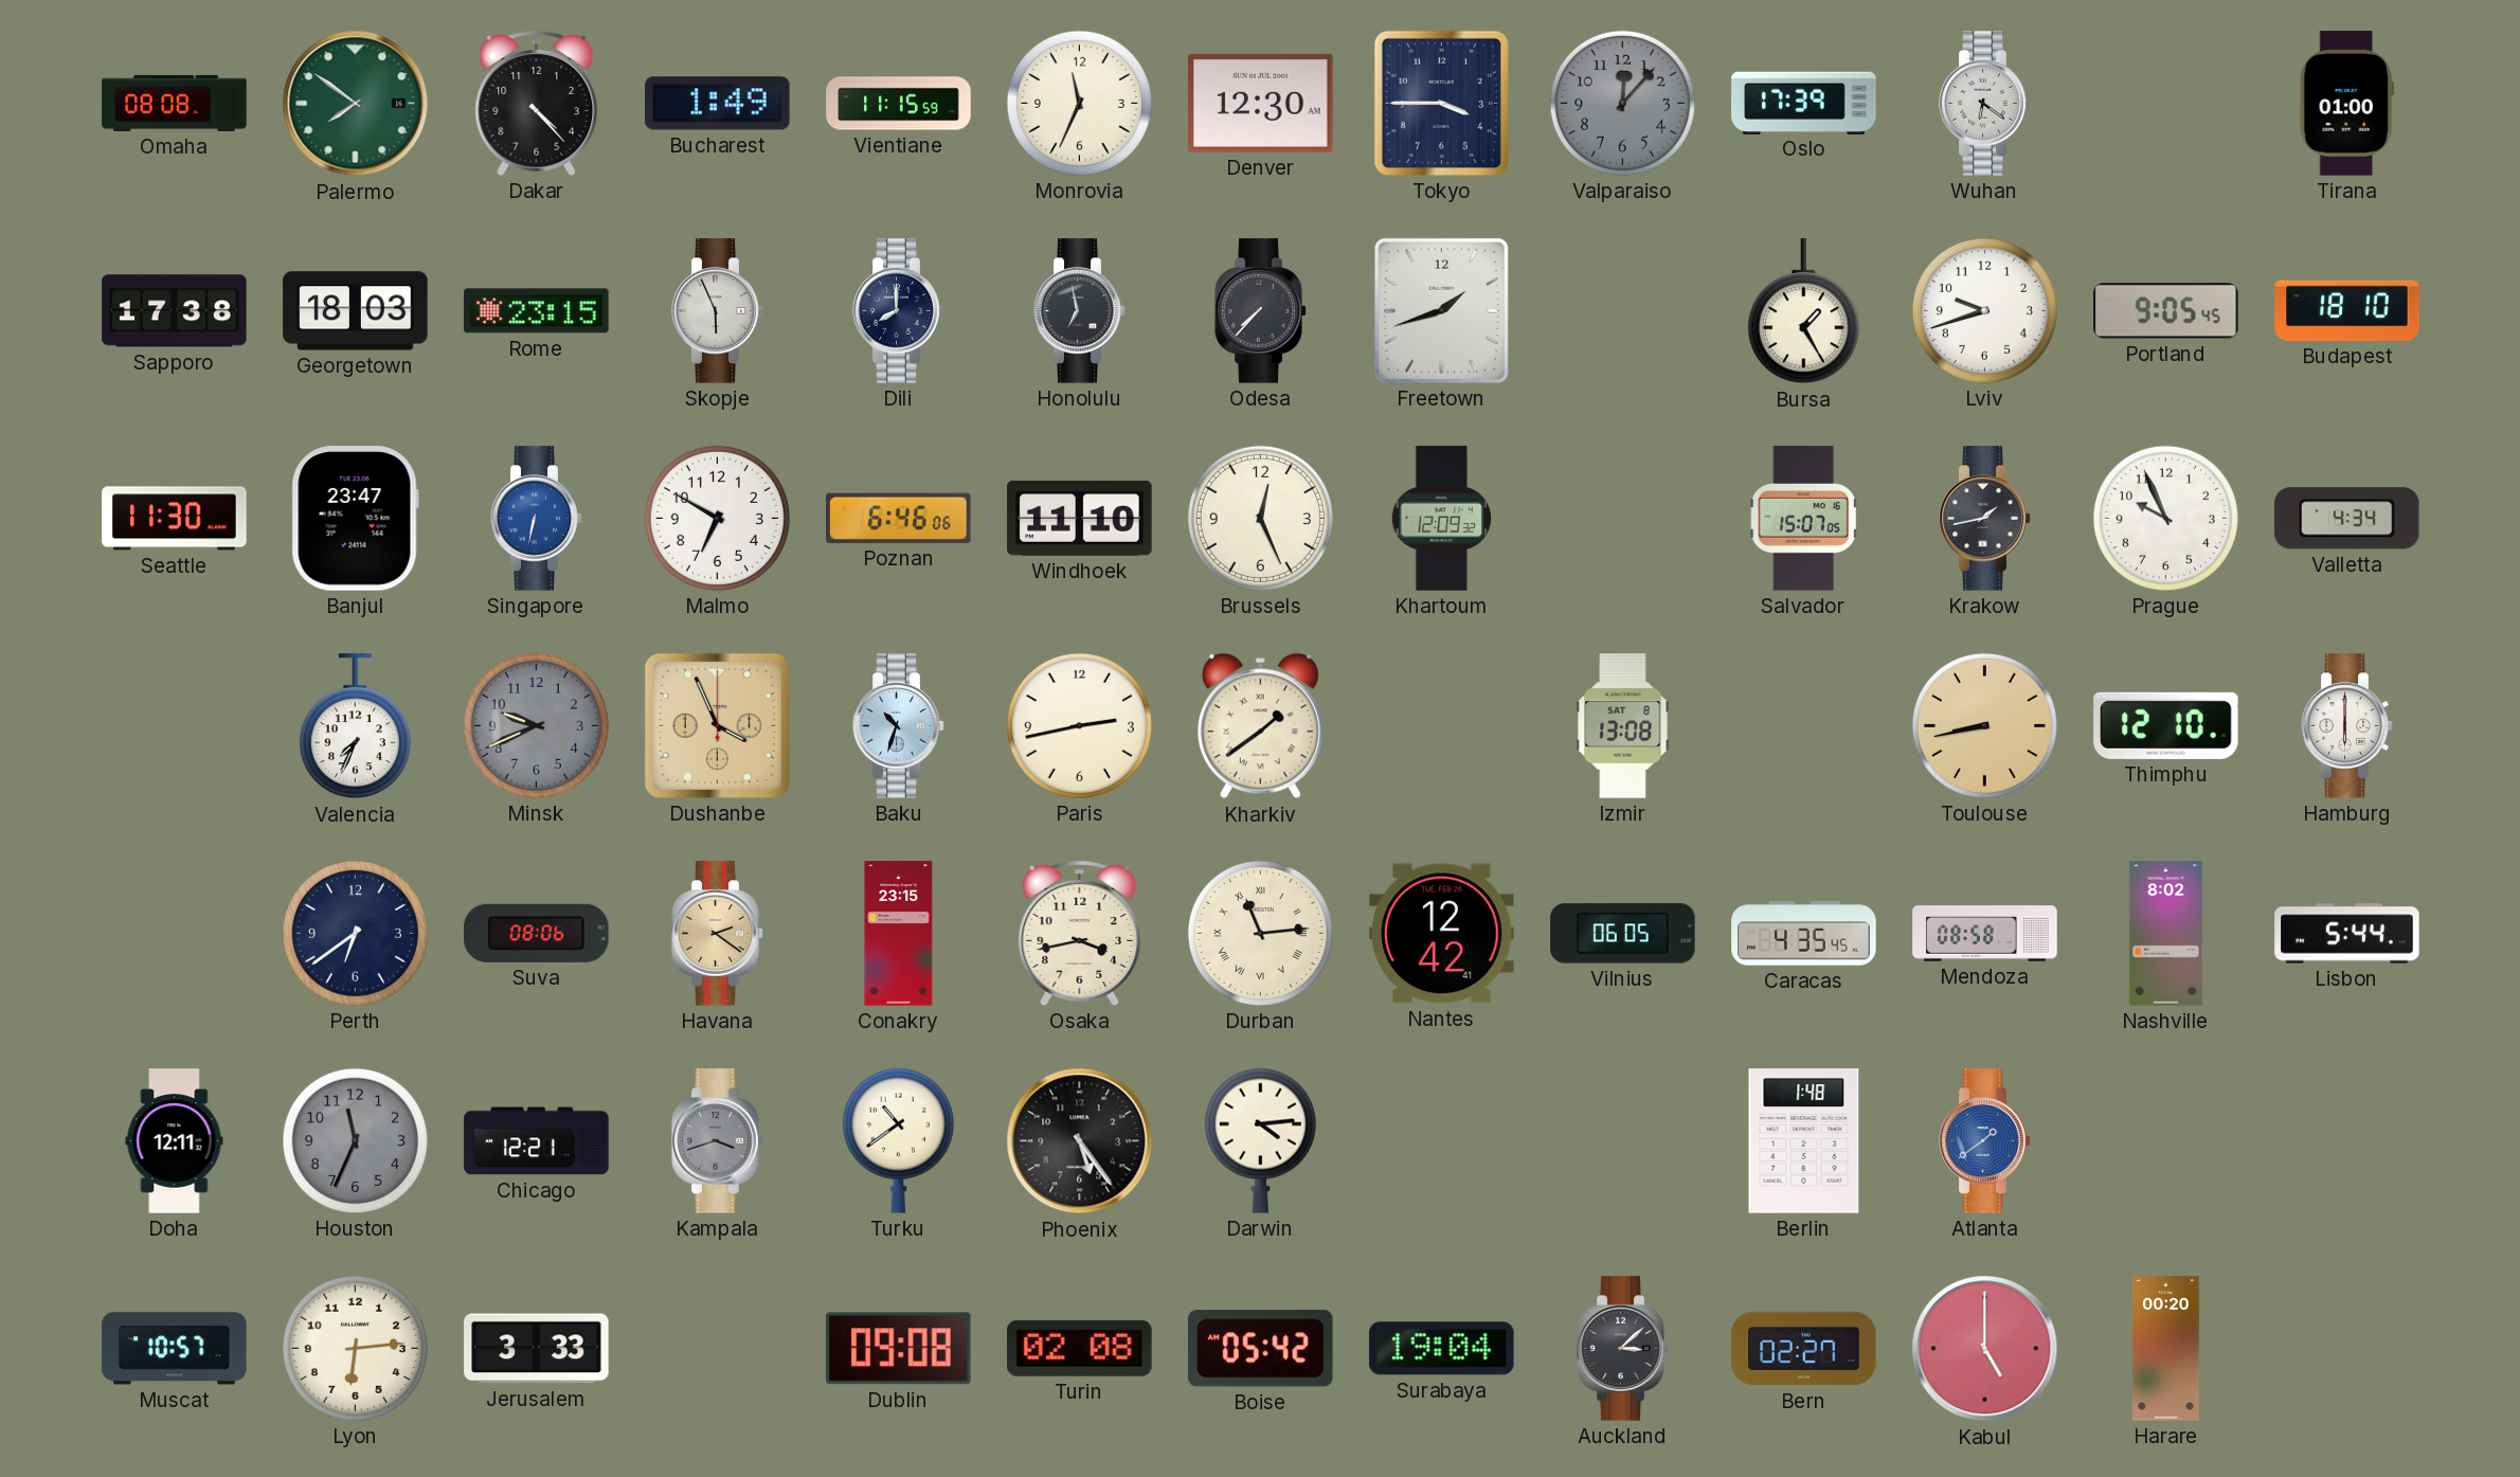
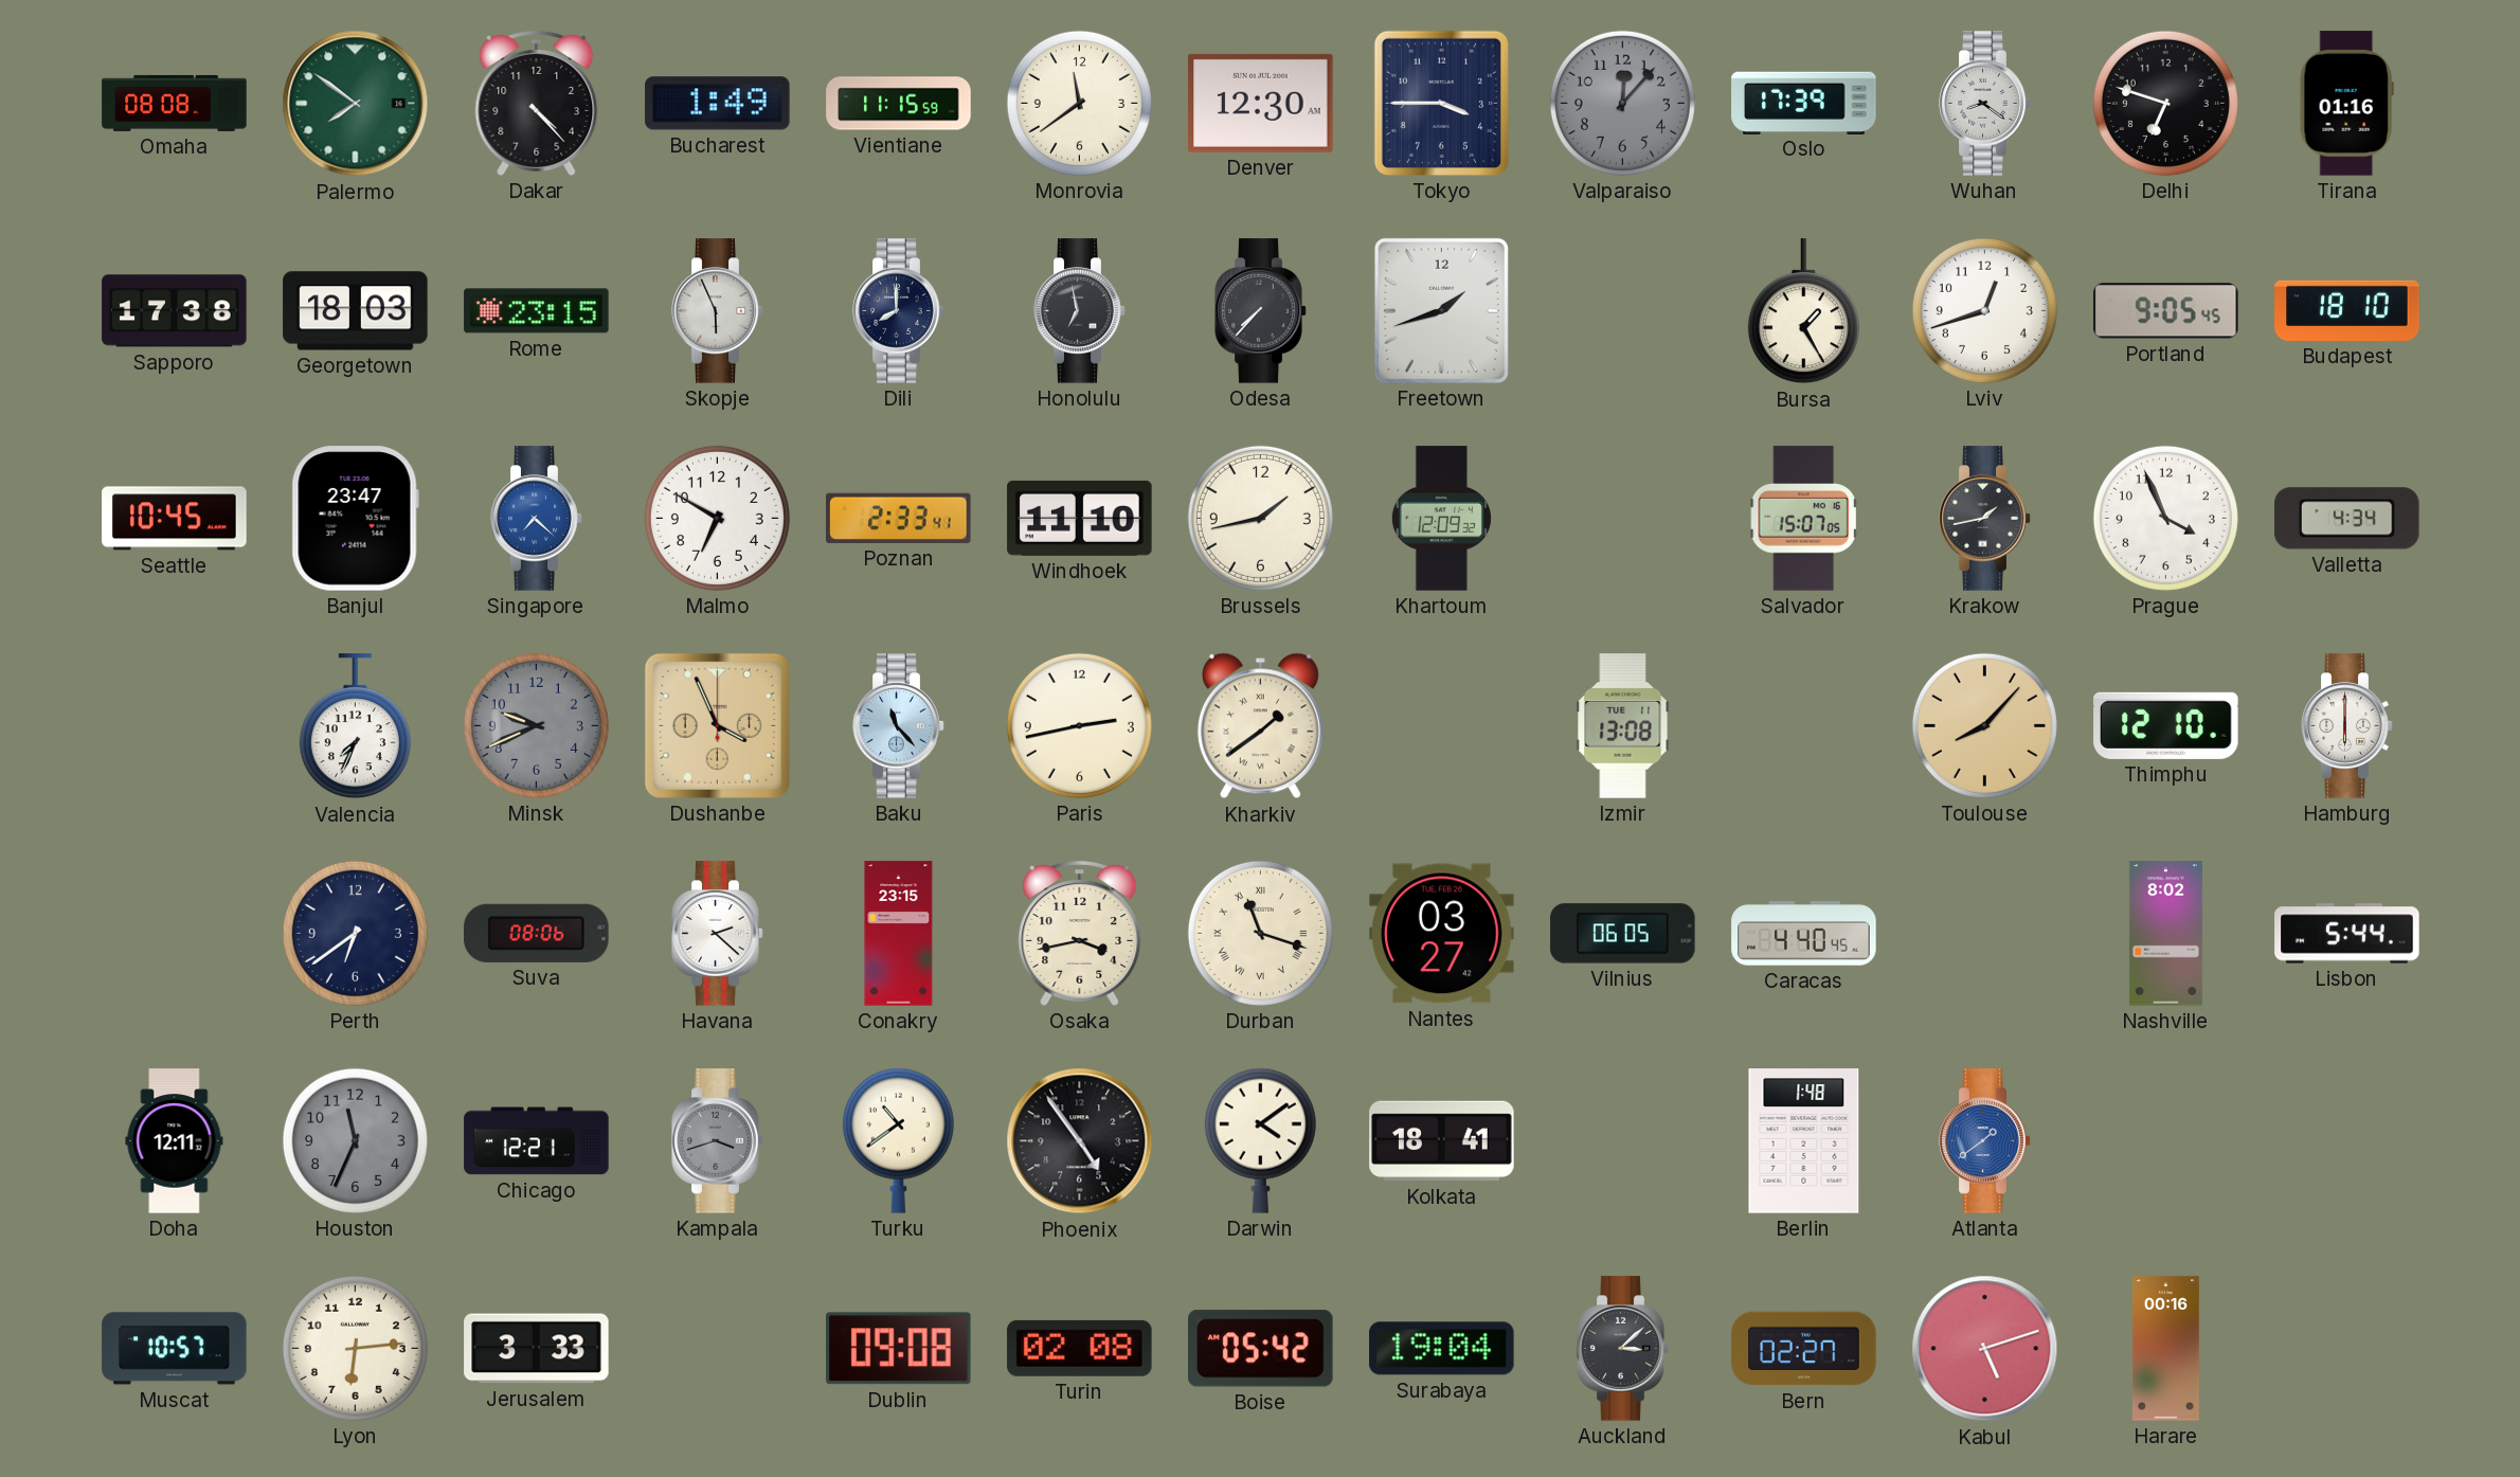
Monrovia: 11:34 -> 11:39 (1079, 103)
Wuhan: 6:21 -> 8:21 (1985, 104)
Delhi: none -> 6:48 (2165, 103)
Tirana: 01:00 -> 01:16 (2346, 104)
Lviv: 9:42 -> 12:42 (1984, 310)
Seattle: 11:30 -> 10:45 (175, 519)
Singapore: 6:32 -> 7:22 (537, 519)
Poznan: 6:46 -> 2:33 (899, 518)
Brussels: 12:26 -> 1:43 (1260, 518)
Prague: 9:56 -> 3:56 (2165, 518)
Baku: 10:33 -> 11:23 (899, 726)
Izmir date: SAT 8 -> TUE 11 (1623, 726)
Toulouse: 8:43 -> 8:07 (1984, 725)
Havana: 2:21 -> 2:22 (718, 934)
Havana dial: champagne -> white (718, 934)
Durban: 11:14 -> 11:18 (1260, 933)
Nantes: 12:42 -> 03:27 (1442, 934)
Caracas: 4:35 -> 4:40 (1804, 934)
Mendoza: 08:58 -> none (1985, 934)
Phoenix: 5:24 -> 4:54 (1080, 1141)
Darwin: 4:14 -> 4:09 (1260, 1140)
Kolkata: none -> 18:41 (1442, 1141)
Kabul: 5:00 -> 5:12 (1985, 1349)
Harare: 00:20 -> 00:16 (2166, 1349)
